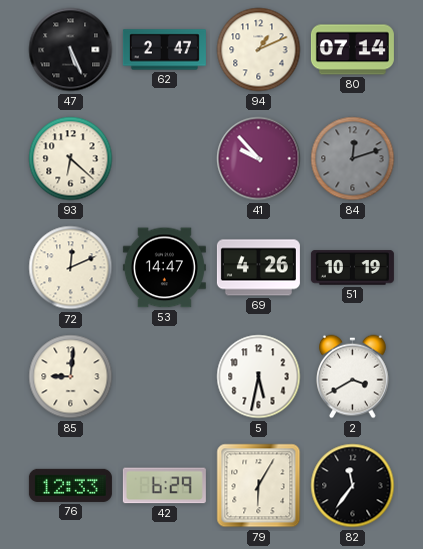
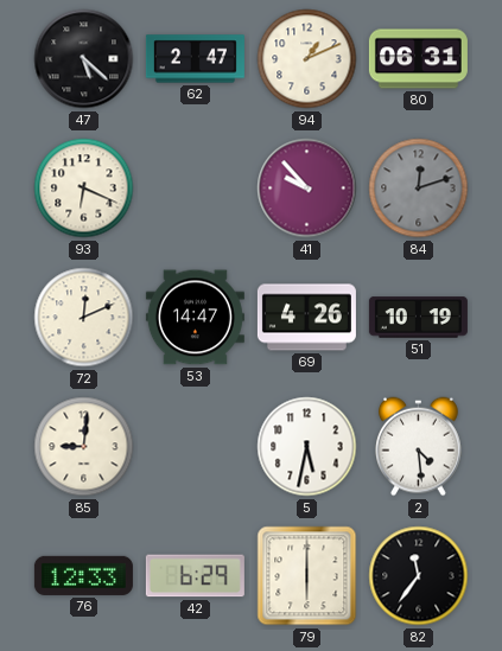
47: 5:26 -> 5:22 (84, 59)
80: 07:14 -> 06:31 (418, 59)
93: 6:22 -> 6:19 (84, 189)
2: 3:40 -> 4:29 (419, 447)
79: 6:05 -> 6:00 (307, 576)
